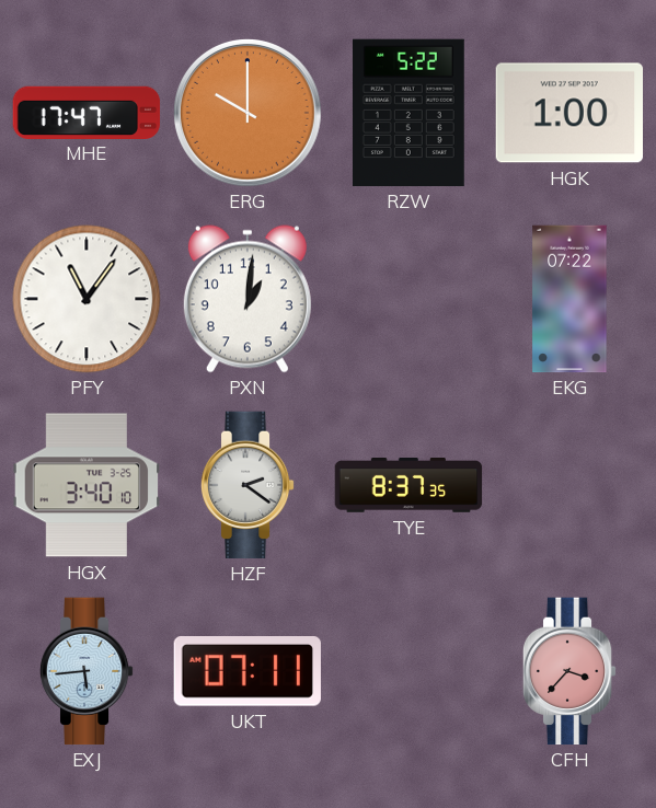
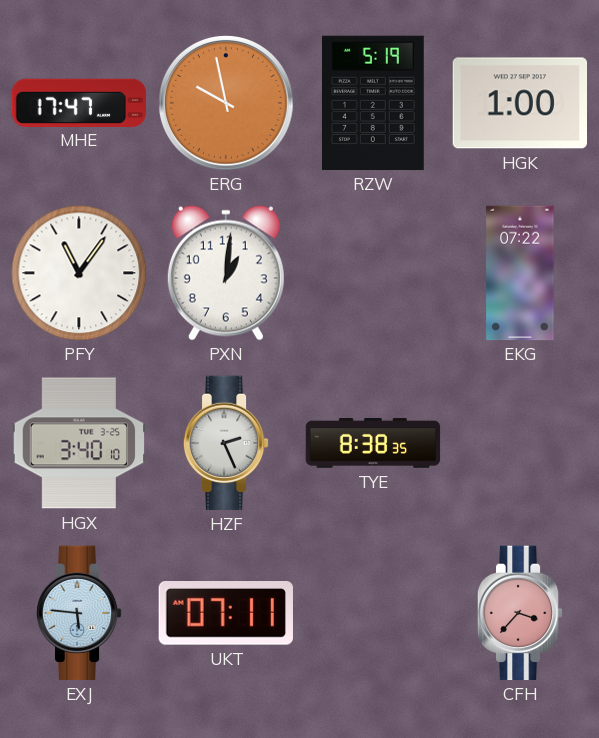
ERG: 10:00 -> 9:58 (227, 104)
RZW: 5:22 -> 5:19 (373, 103)
HZF: 2:21 -> 2:26 (226, 443)
TYE: 8:37 -> 8:38 (373, 444)
EXJ: 5:44 -> 5:46 (79, 613)
